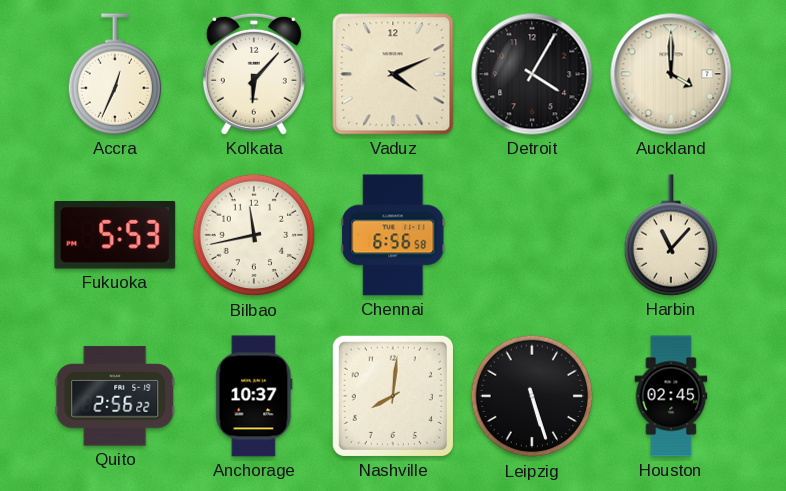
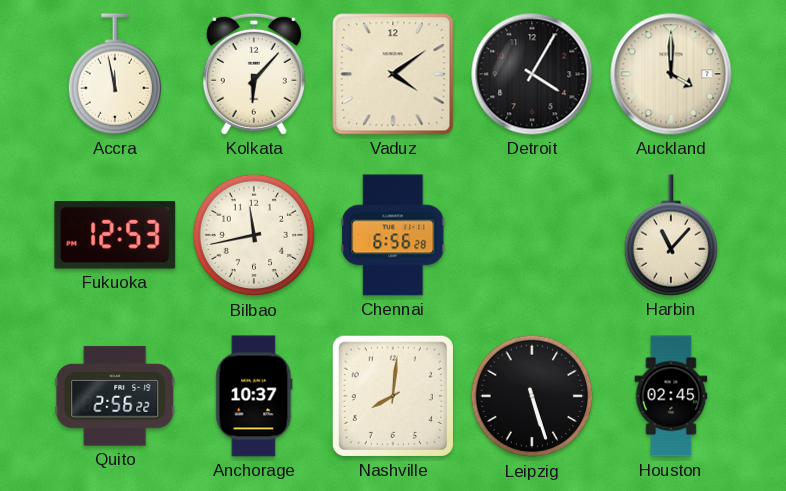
Accra: 12:34 -> 11:58 (114, 74)
Vaduz: 4:11 -> 4:09 (393, 74)
Fukuoka: 5:53 -> 12:53 (115, 236)
Chennai: 6:56:58 -> 6:56:28 (393, 235)
